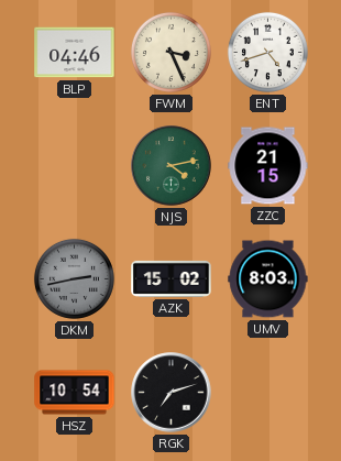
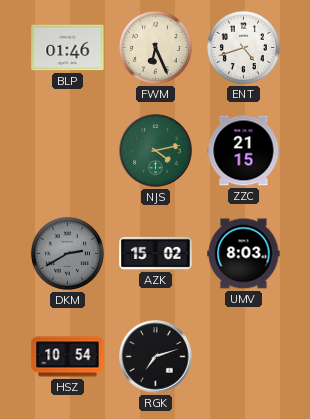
BLP: 04:46 -> 01:46 (68, 48)
FWM: 3:26 -> 6:26 (155, 47)
DKM: 2:43 -> 2:40 (67, 253)
